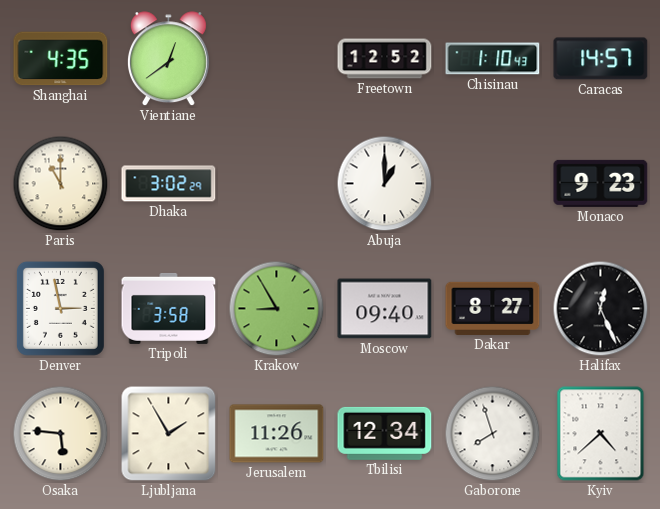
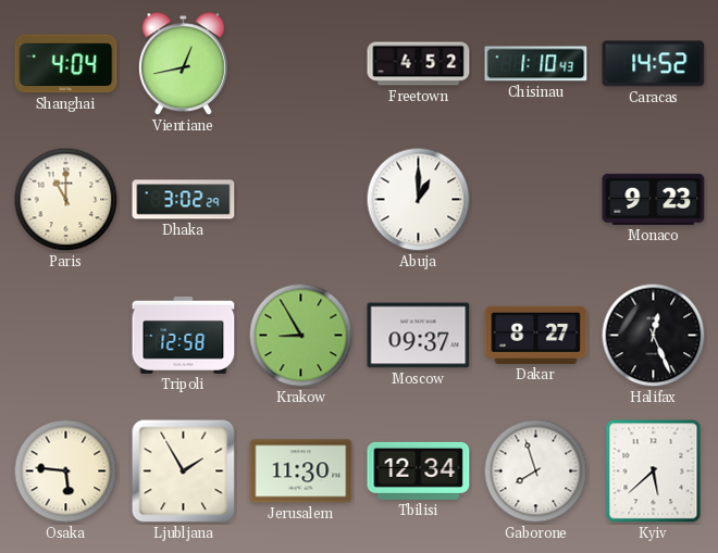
Shanghai: 4:35 -> 4:04 (66, 64)
Vientiane: 12:39 -> 12:43 (183, 64)
Freetown: 12:52 -> 4:52 (419, 64)
Caracas: 14:57 -> 14:52 (654, 64)
Denver: 2:58 -> none (60, 308)
Tripoli: 3:58 -> 12:58 (184, 335)
Moscow: 09:40 -> 09:37 (419, 336)
Jerusalem: 11:26 -> 11:30 (301, 472)
Kyiv: 4:38 -> 5:38 (654, 472)
